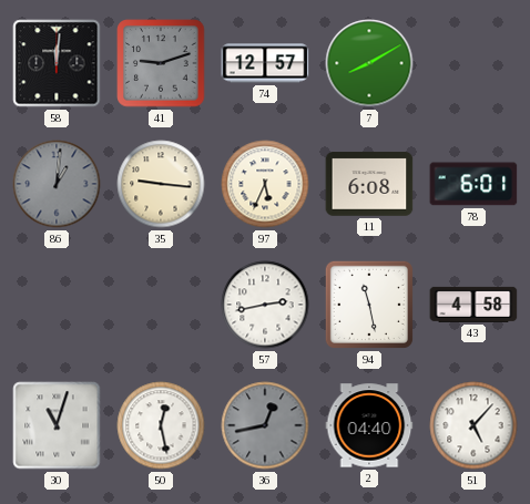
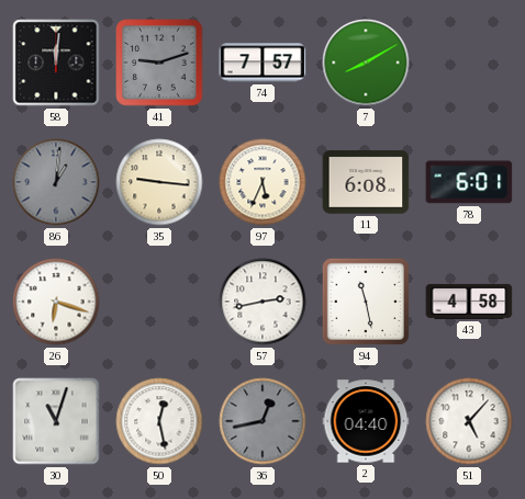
74: 12:57 -> 7:57 (262, 63)
26: none -> 6:18 (56, 302)
